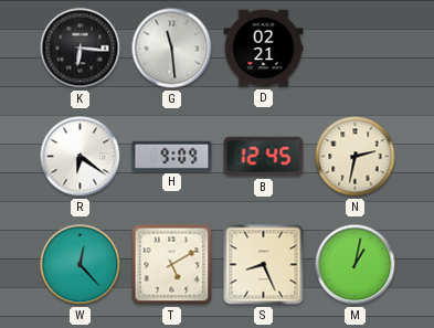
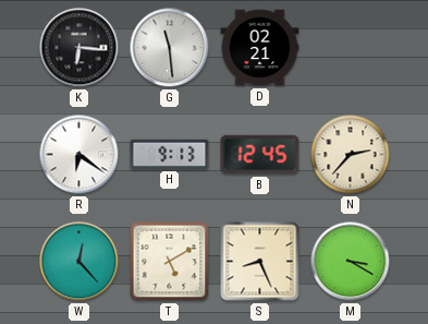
H: 9:09 -> 9:13 (170, 154)
N: 2:32 -> 2:37 (351, 155)
M: 1:02 -> 3:20 (351, 262)
